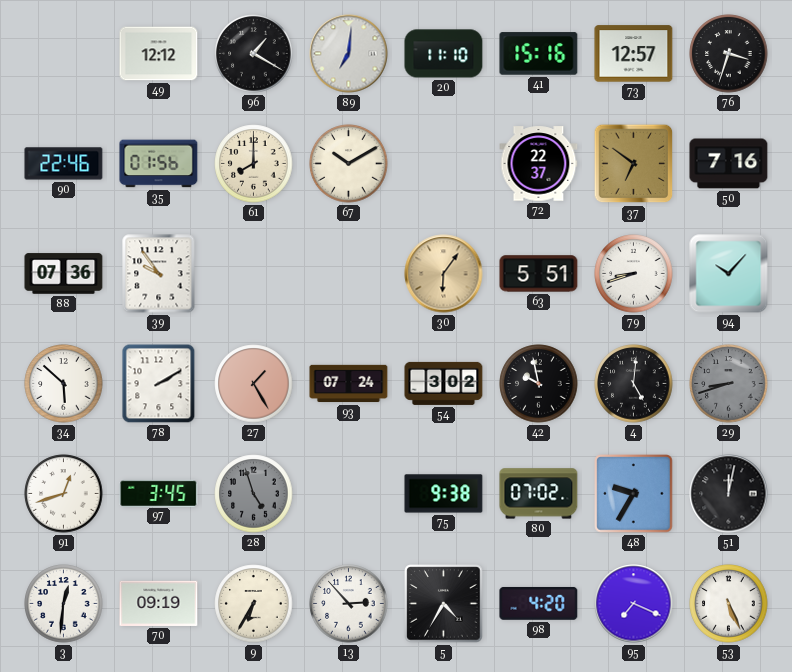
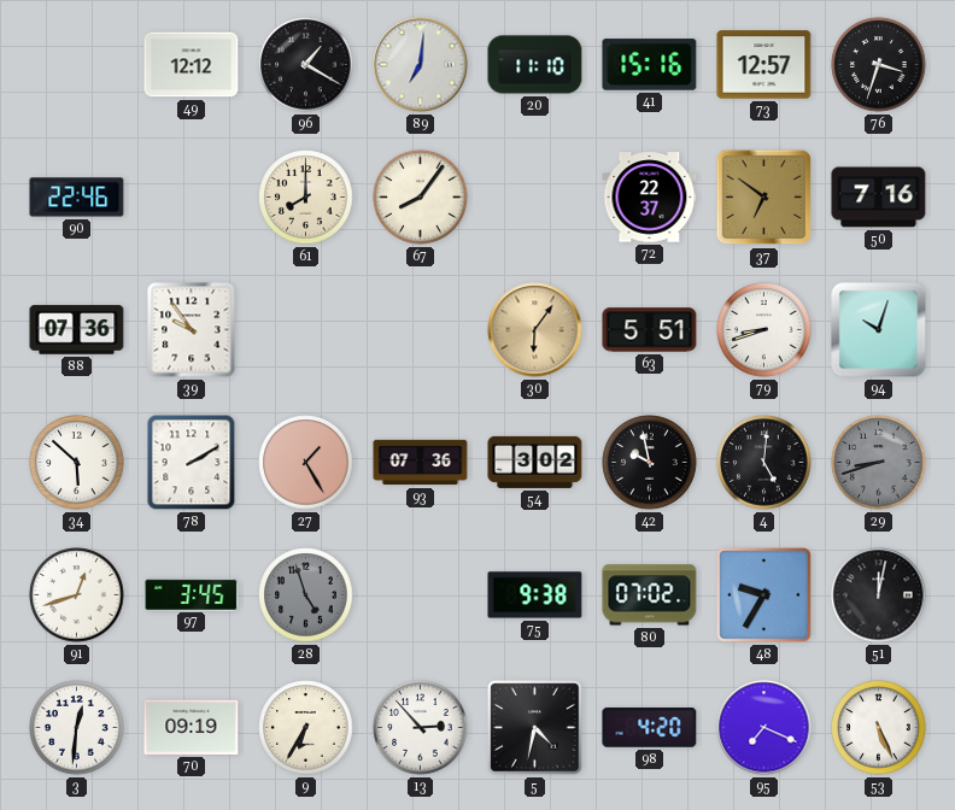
35: 01:56 -> none (159, 164)
67: 10:10 -> 8:06 (421, 198)
94: 10:07 -> 10:03 (879, 330)
93: 07:24 -> 07:36 (421, 463)
5: 4:35 -> 4:32 (535, 728)
